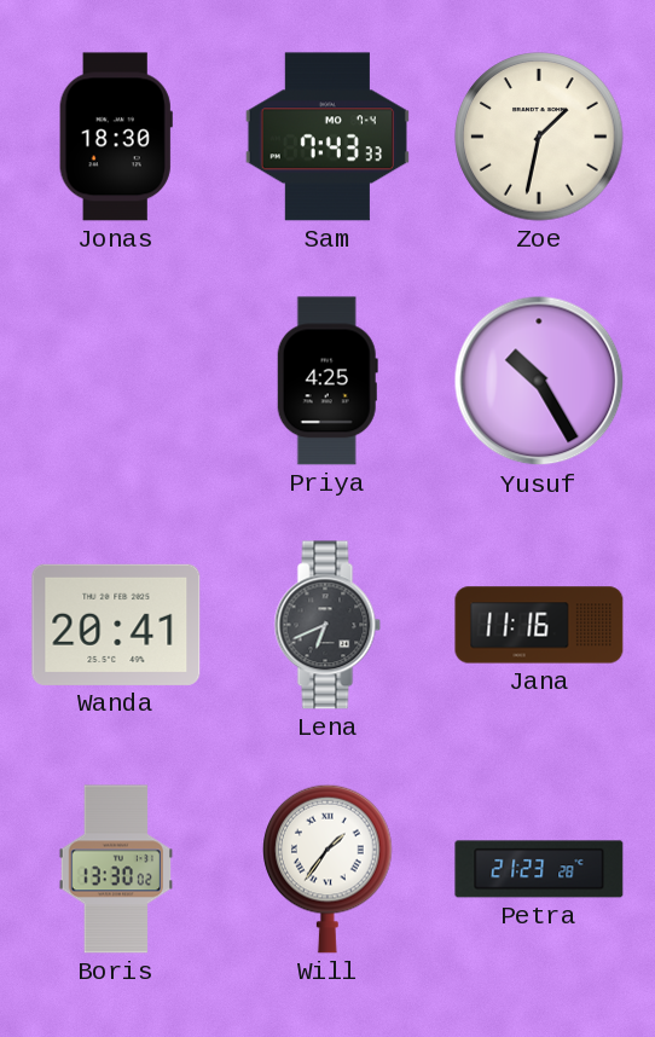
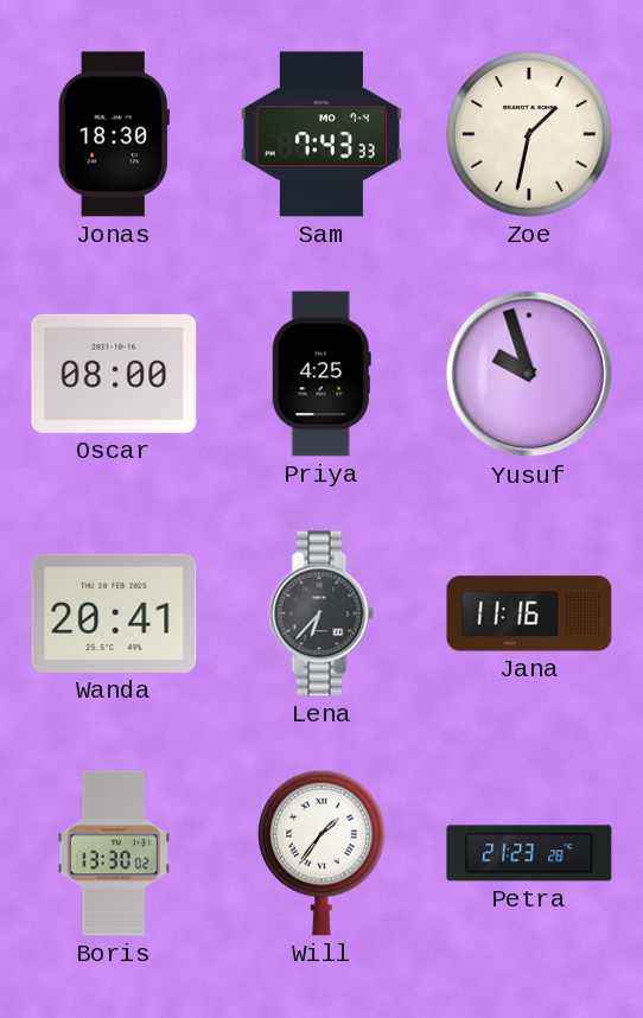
Oscar: none -> 08:00 (114, 374)
Yusuf: 10:25 -> 9:57 (529, 374)
Lena: 6:41 -> 6:37 (321, 613)
